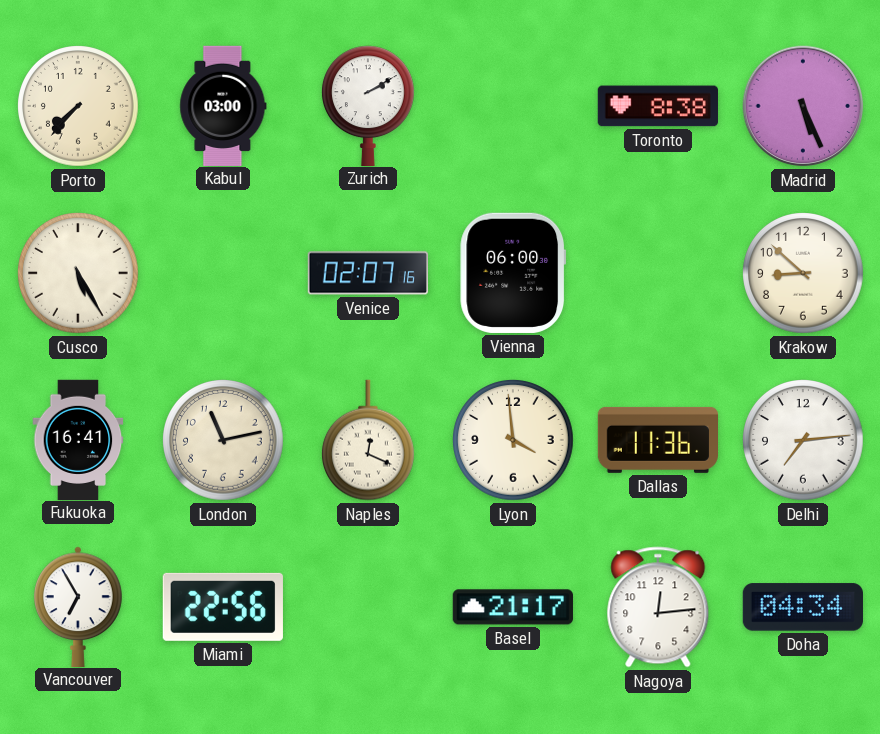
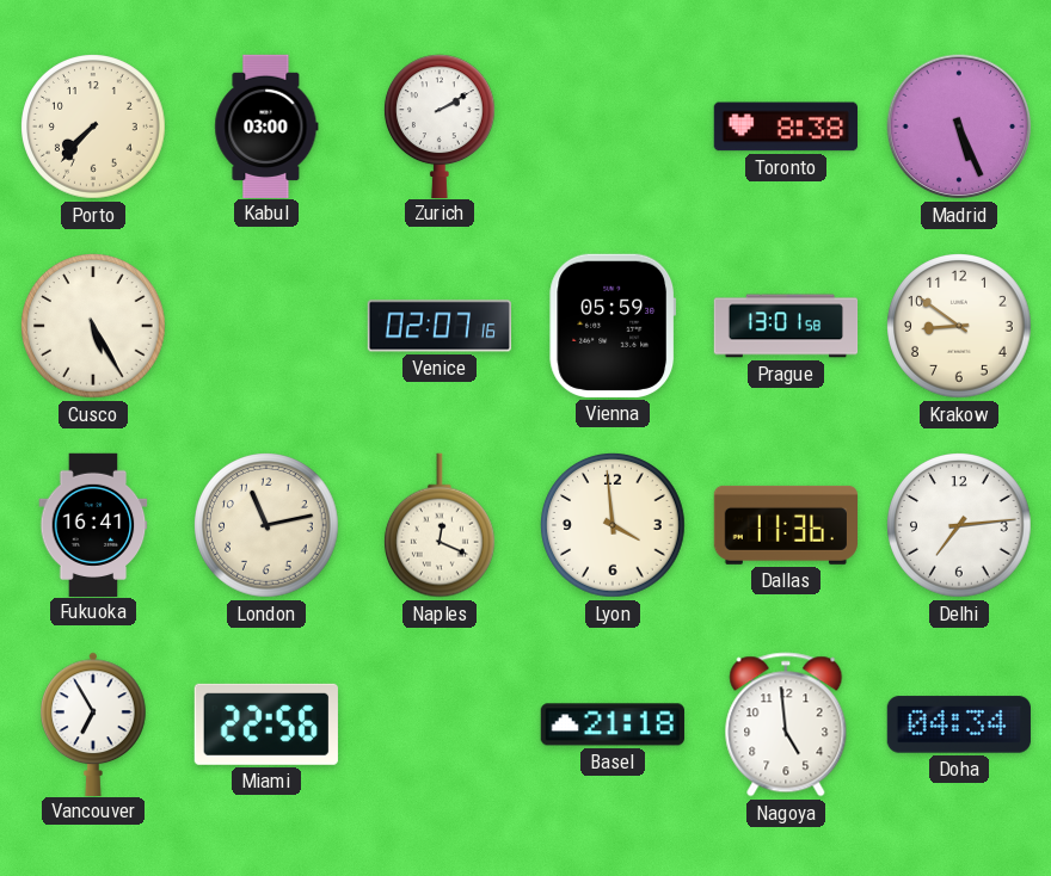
Vienna: 06:00 -> 05:59 (613, 326)
Prague: none -> 13:01 (786, 326)
Krakow: 8:52 -> 8:51 (959, 327)
Basel: 21:17 -> 21:18 (613, 724)
Nagoya: 12:14 -> 4:59 (786, 724)
